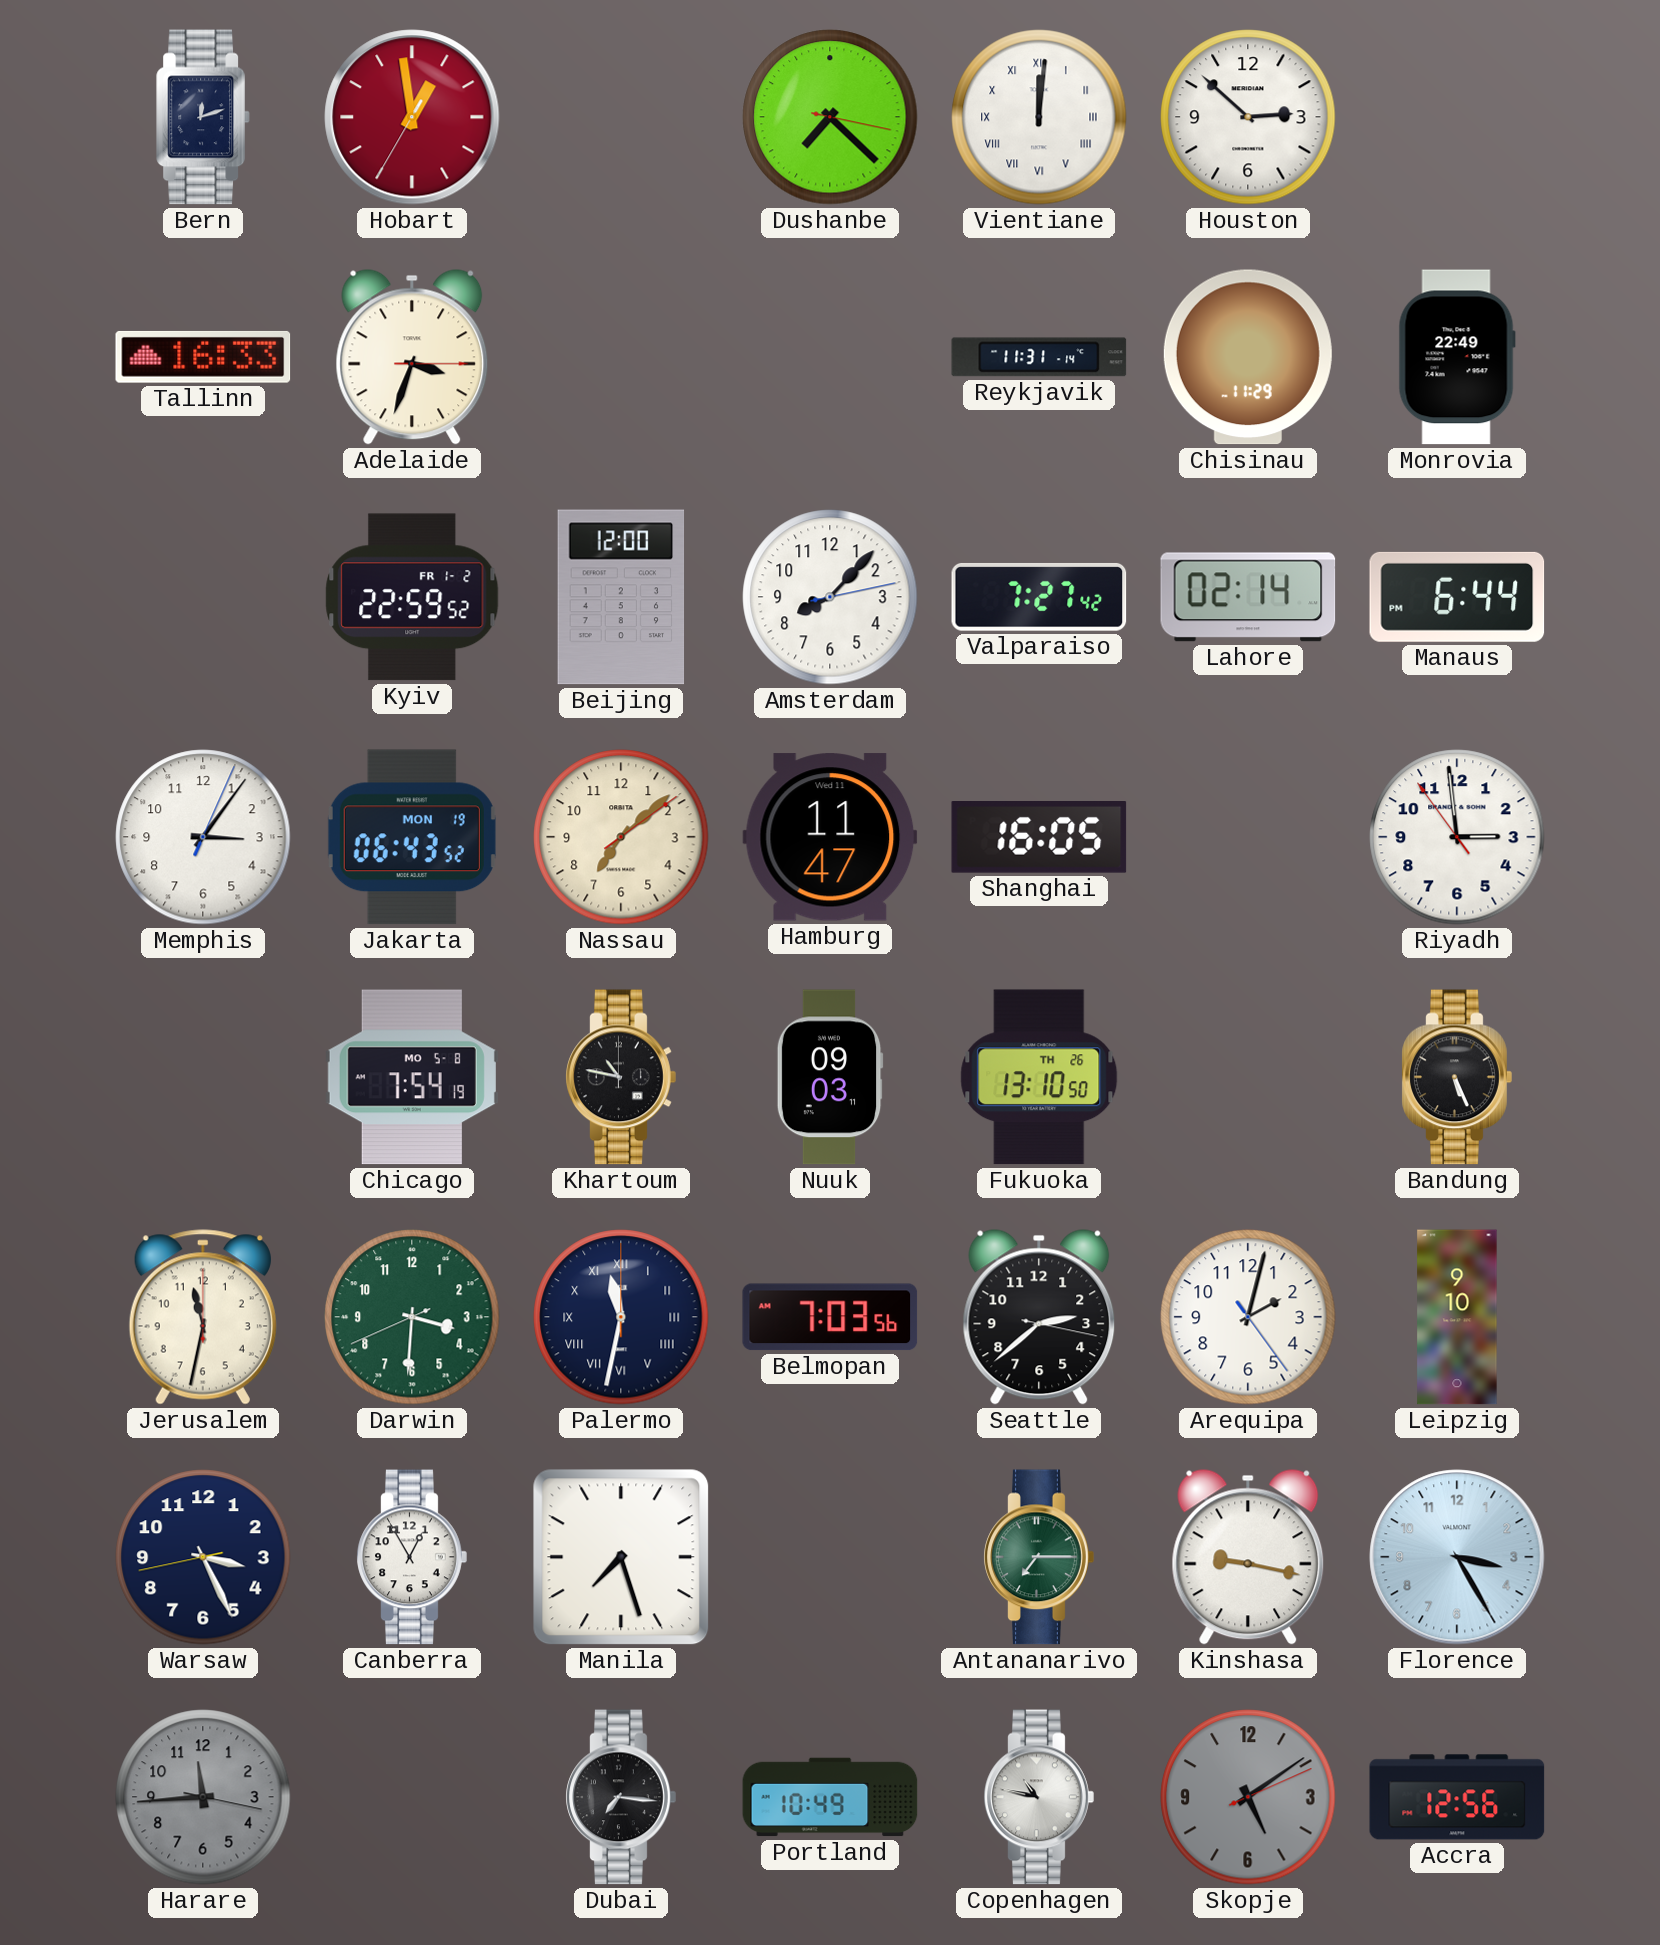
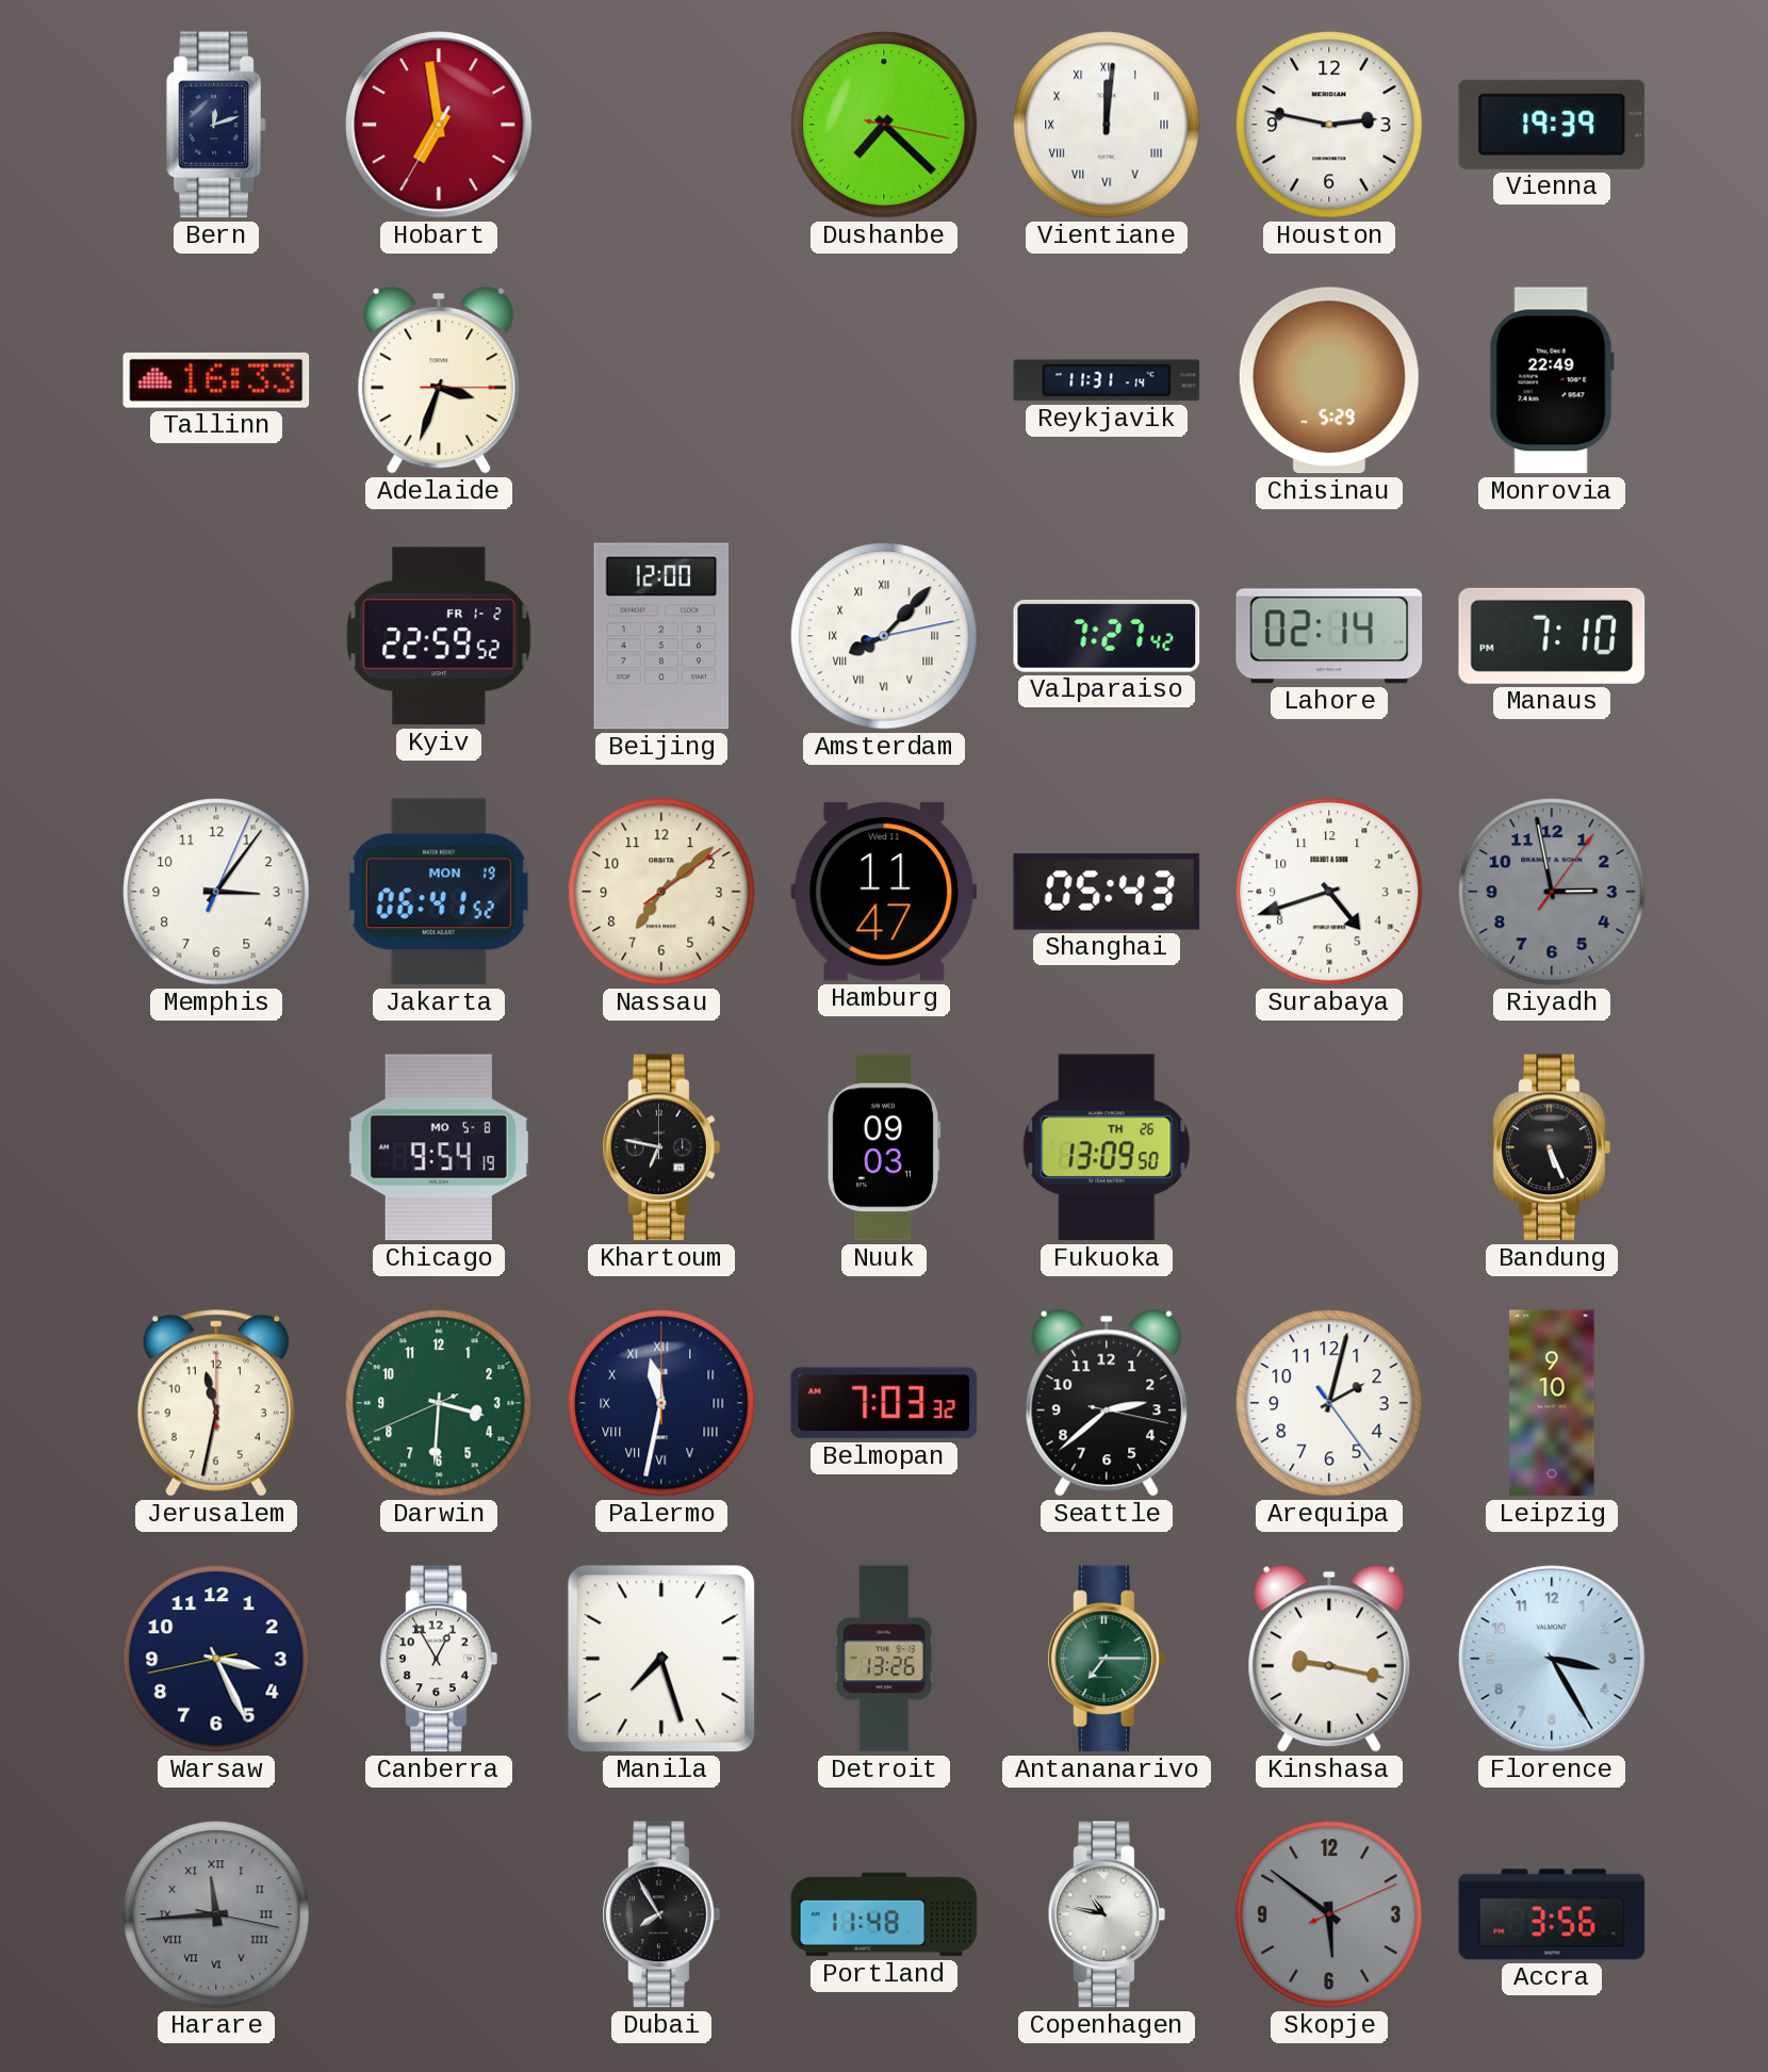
Hobart: 12:58 -> 6:58 (439, 125)
Houston: 2:52 -> 2:47 (1329, 125)
Vienna: none -> 19:39 (1552, 125)
Chisinau: 11:29 -> 5:29 (1329, 380)
Amsterdam numerals: Arabic -> Roman (884, 636)
Manaus: 6:44 -> 7:10 (1552, 636)
Jakarta: 06:43 -> 06:41 (439, 892)
Shanghai: 16:05 -> 05:43 (1107, 893)
Surabaya: none -> 4:42 (1329, 892)
Riyadh: 2:58:54 -> 2:58:06 (1552, 892)
Riyadh dial: white -> grey (1552, 892)
Chicago: 7:54 -> 9:54 (439, 1147)
Khartoum: 10:47 -> 6:47 (661, 1147)
Fukuoka: 13:10 -> 13:09 (1107, 1147)
Belmopan: 7:03:56 -> 7:03:32 (884, 1403)
Detroit: none -> 13:26 (884, 1659)
Harare numerals: Arabic -> Roman (216, 1914)
Dubai: 7:16 -> 7:55 (661, 1914)
Portland: 10:49 -> 11:48 (884, 1914)
Skopje: 5:09 -> 5:51 (1329, 1914)
Accra: 12:56 -> 3:56 (1552, 1914)
